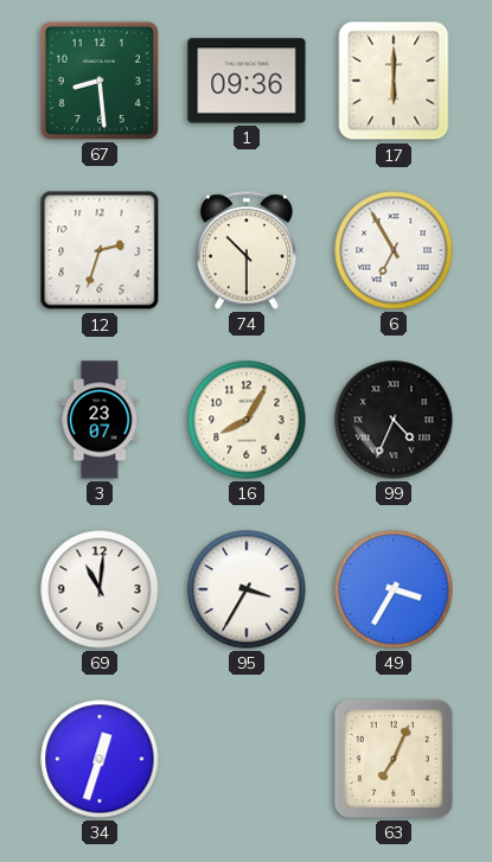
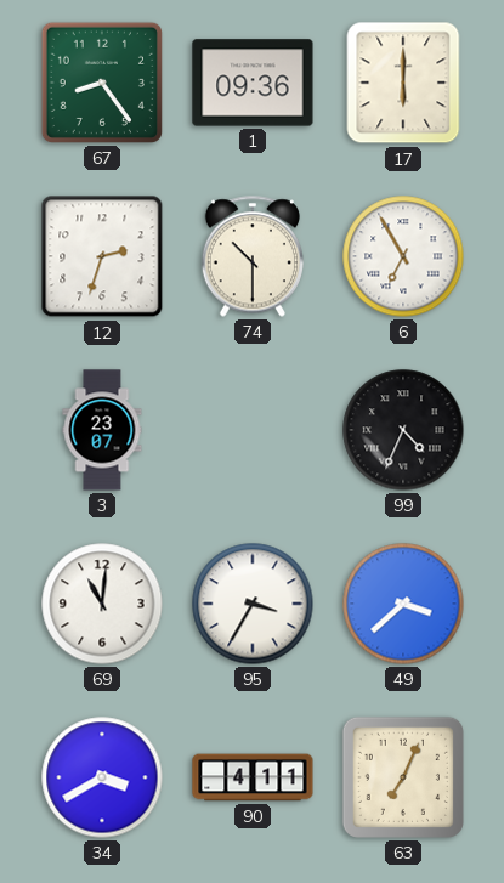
67: 8:29 -> 8:24 (102, 83)
16: 8:05 -> none (247, 420)
49: 3:35 -> 3:38 (403, 604)
34: 12:33 -> 3:40 (102, 777)
90: none -> 4:11 (253, 777)
